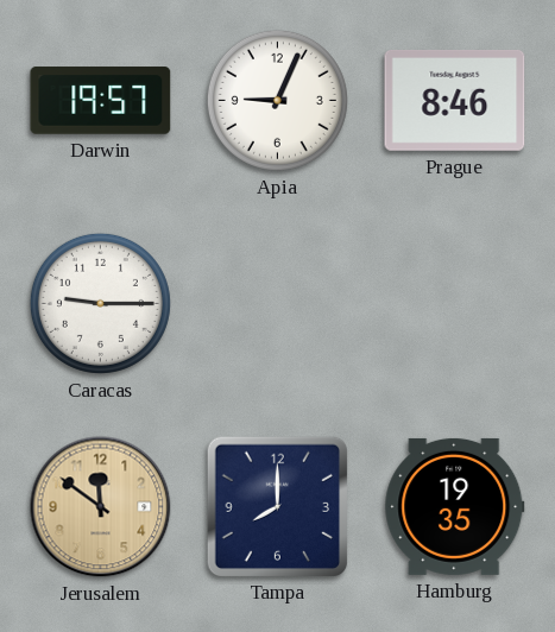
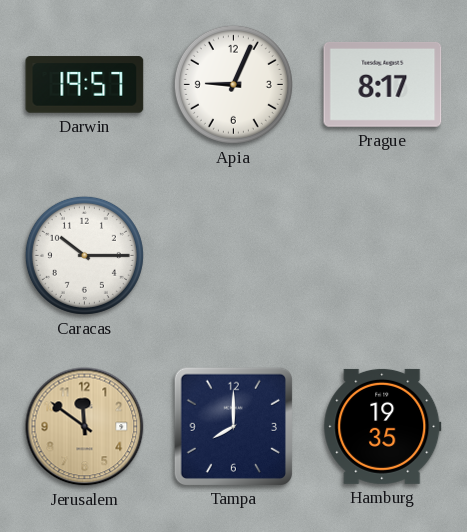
Prague: 8:46 -> 8:17 (383, 84)
Caracas: 9:15 -> 10:15 (84, 255)
